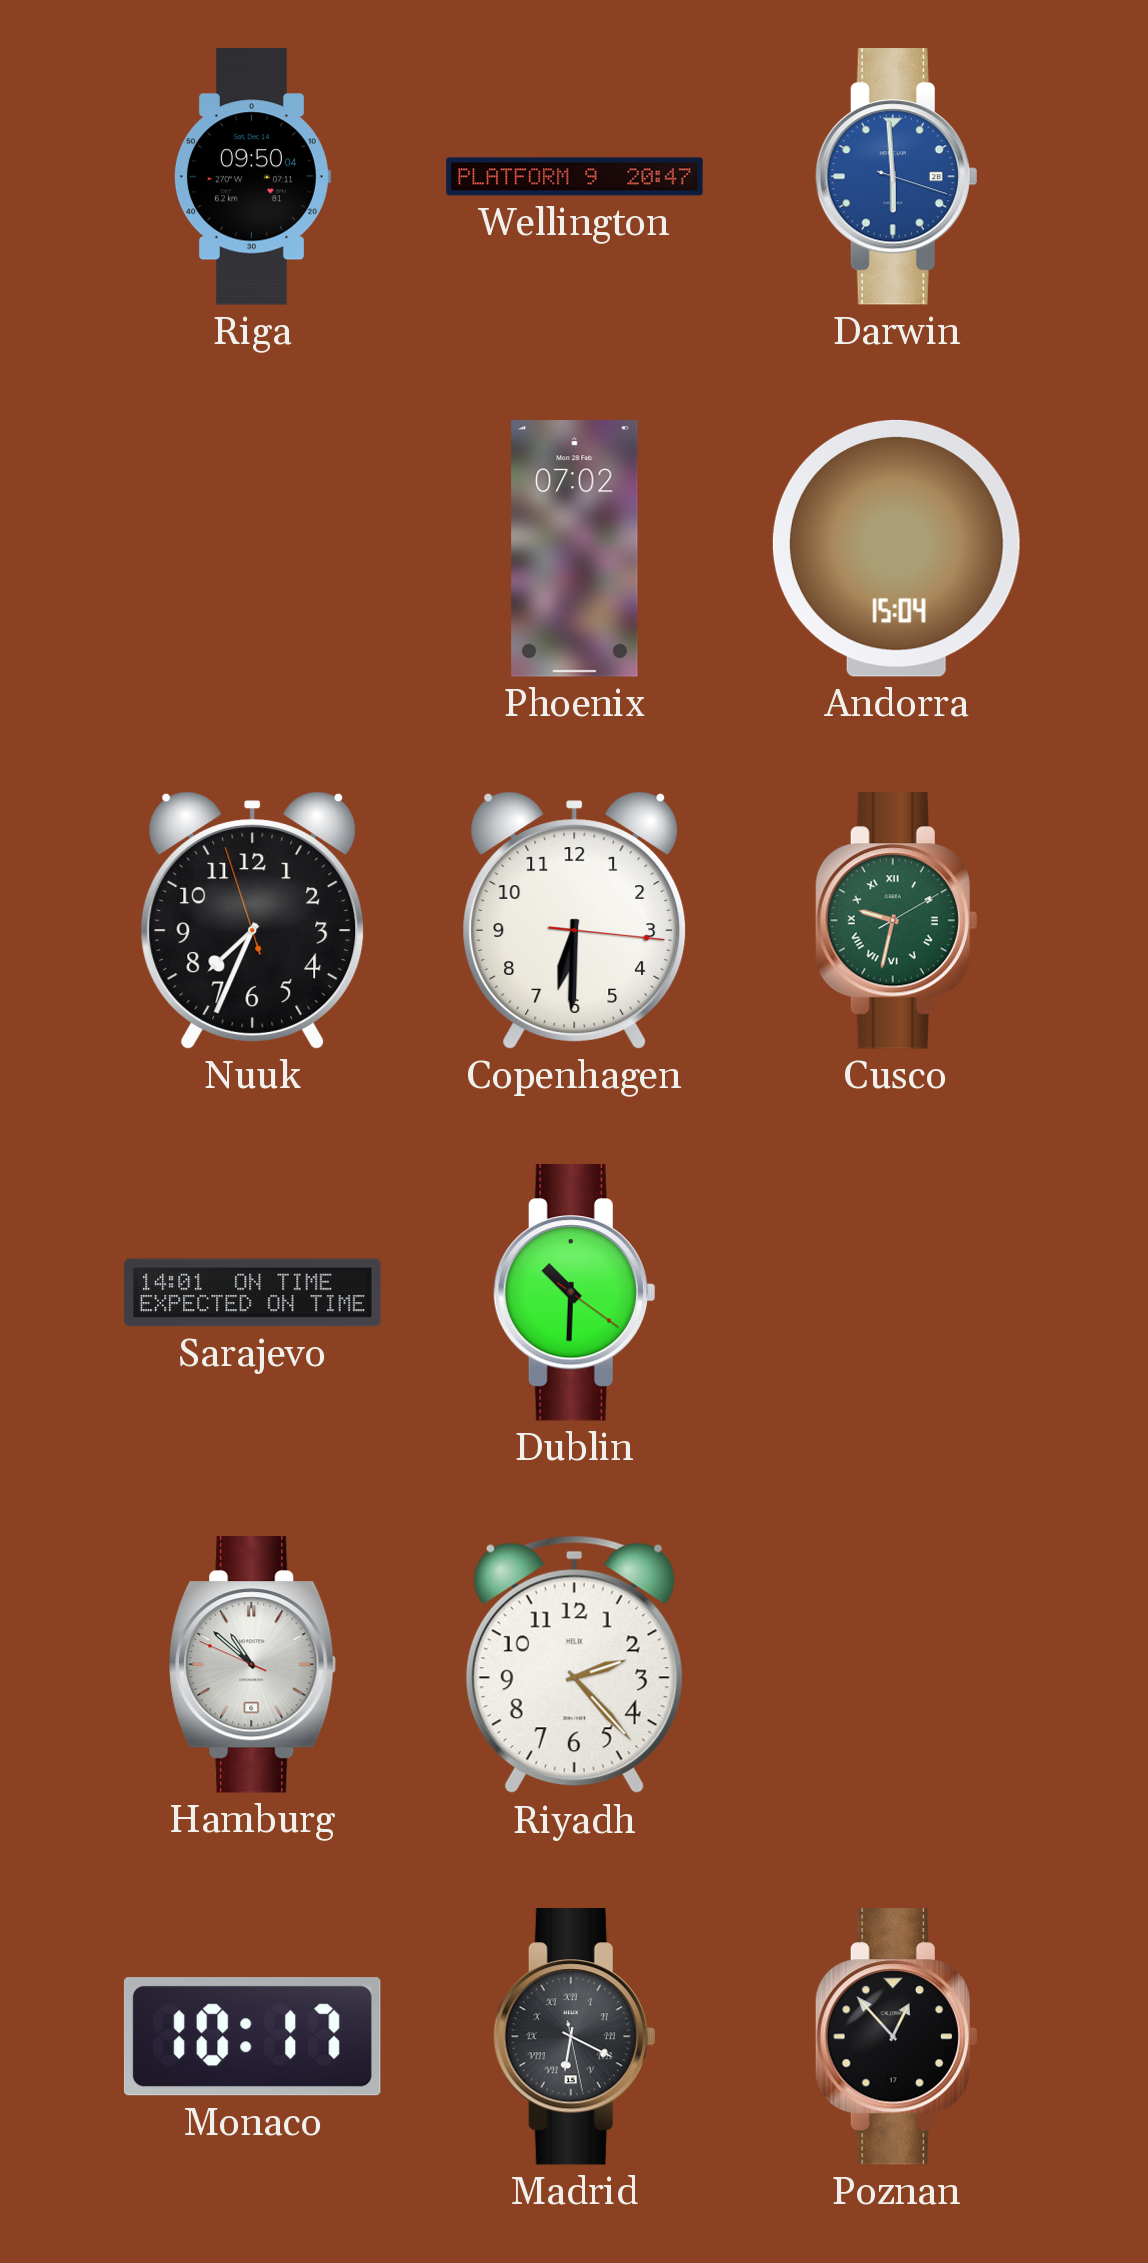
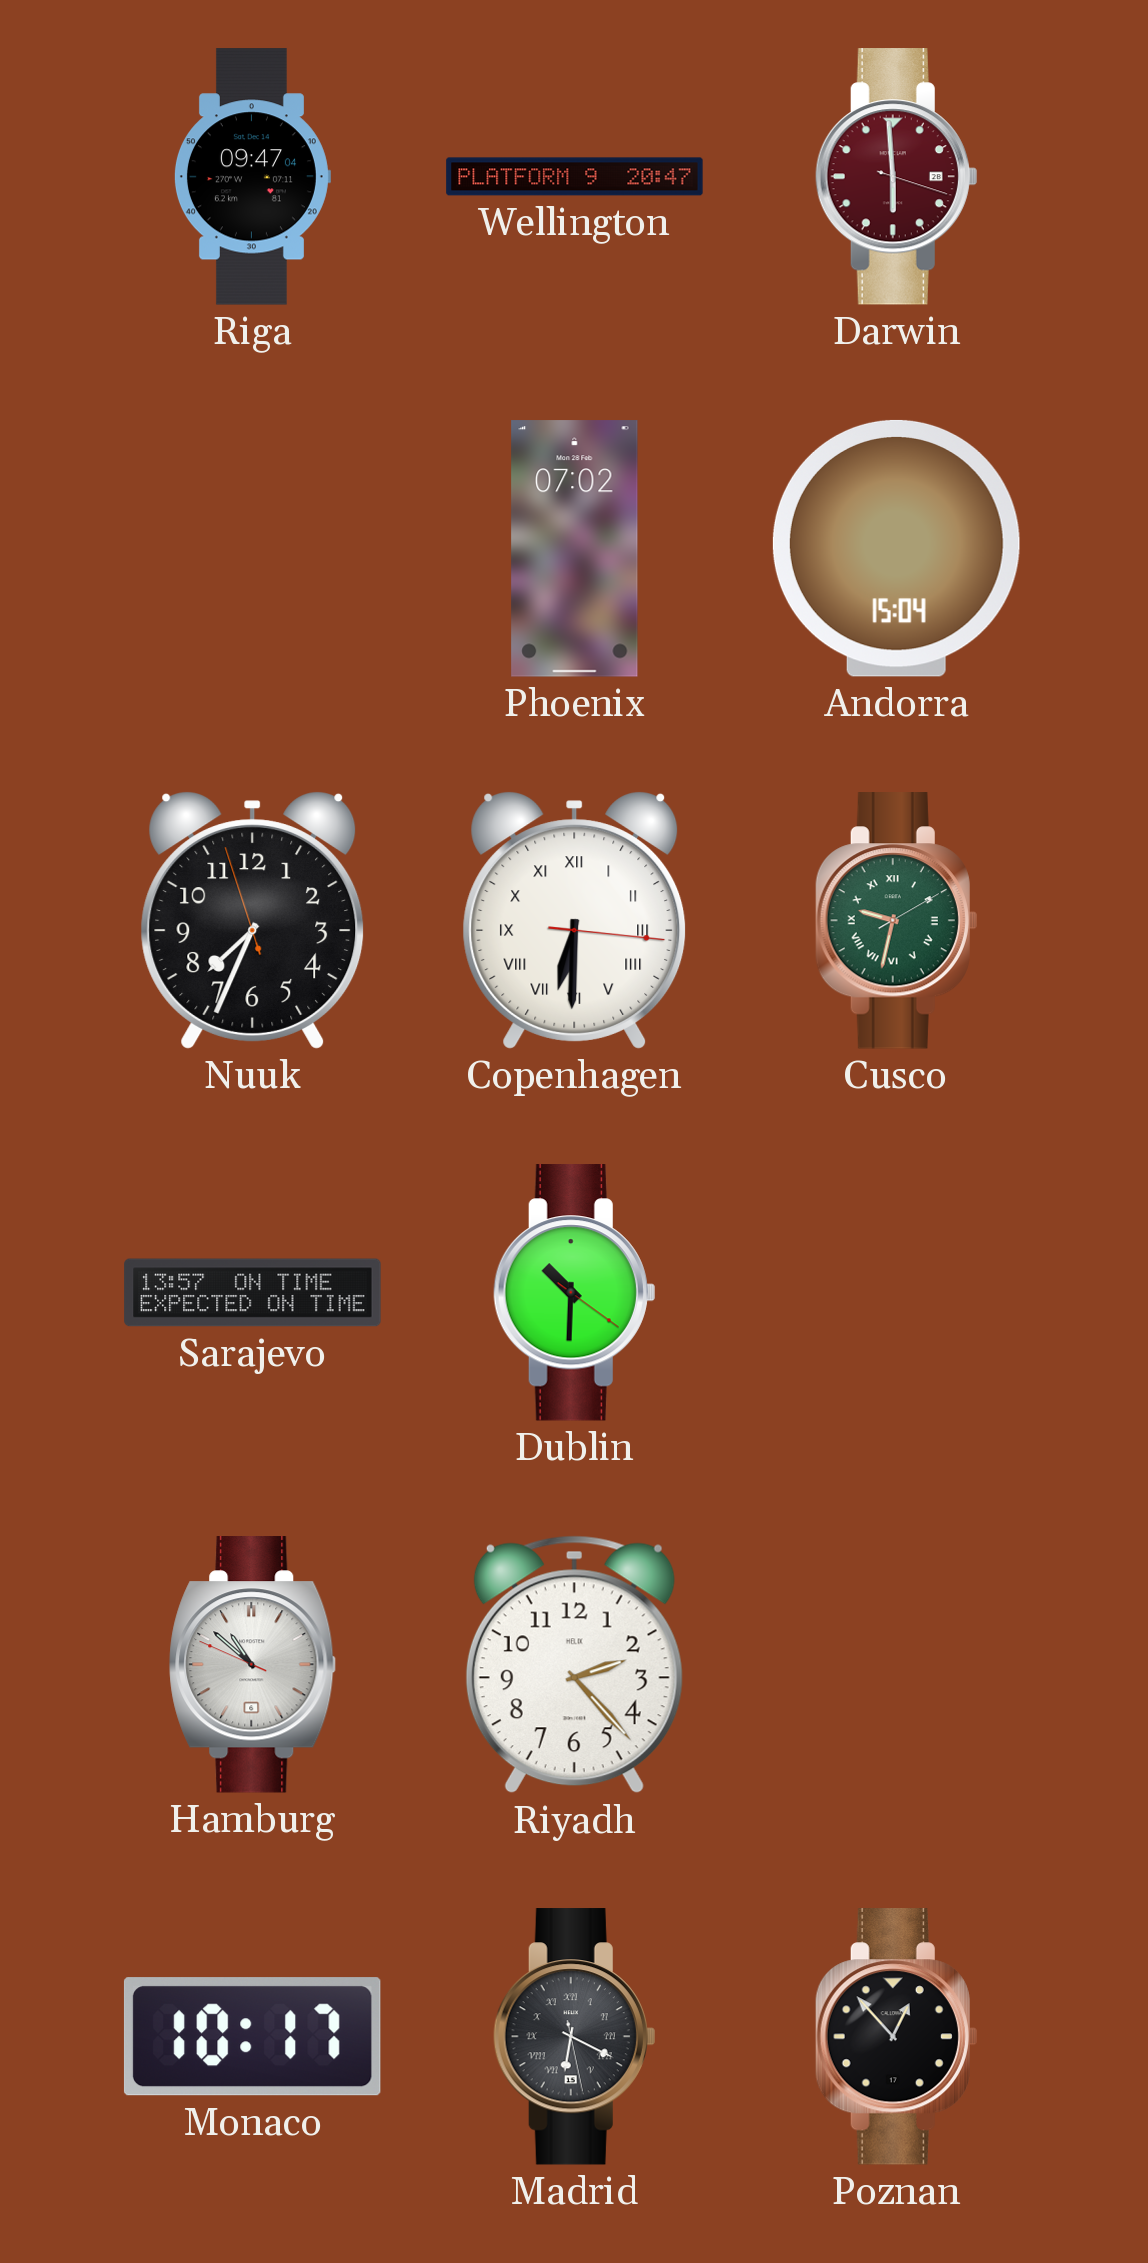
Riga: 09:50 -> 09:47 (252, 177)
Darwin dial: blue -> burgundy (896, 177)
Copenhagen numerals: Arabic -> Roman (575, 920)
Sarajevo: 14:01 -> 13:57 (253, 1293)
